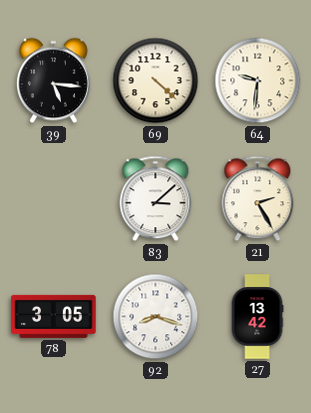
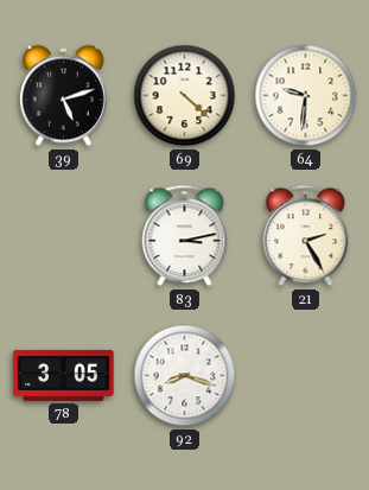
39: 5:16 -> 5:12 (63, 96)
83: 3:08 -> 3:13 (185, 236)
27: 13:42 -> none (257, 317)
